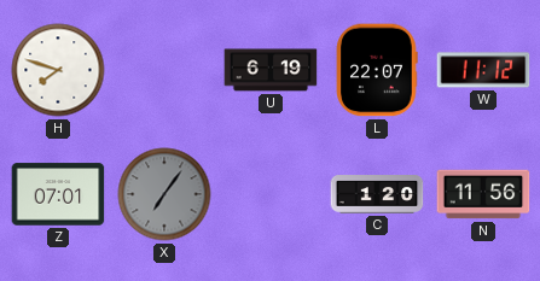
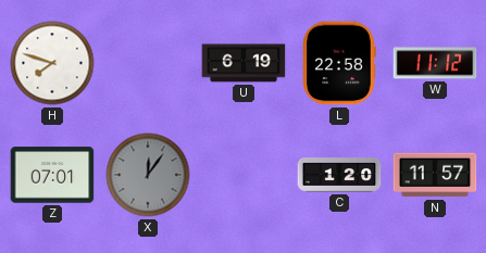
L: 22:07 -> 22:58 (339, 63)
X: 7:06 -> 12:06 (148, 175)
N: 11:56 -> 11:57 (435, 175)
